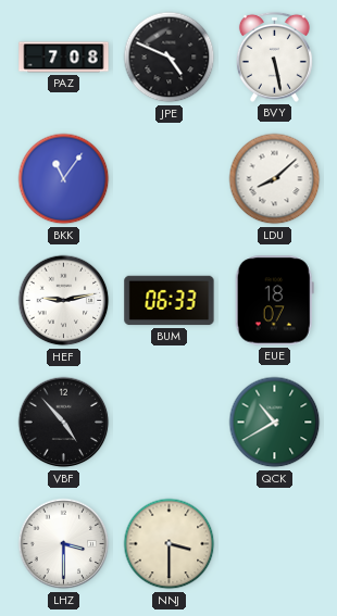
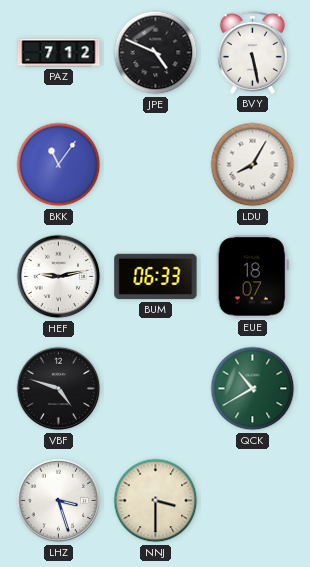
PAZ: 7:08 -> 7:12 (59, 53)
LDU: 8:08 -> 8:05 (253, 165)
VBF: 4:53 -> 4:48 (59, 389)
LHZ: 3:30 -> 3:27 (59, 501)
